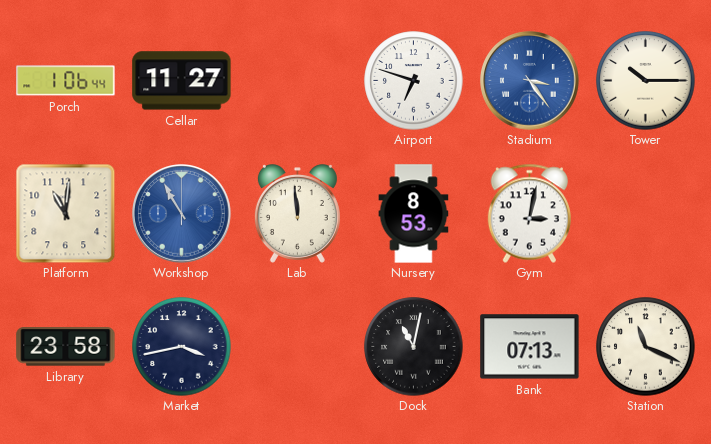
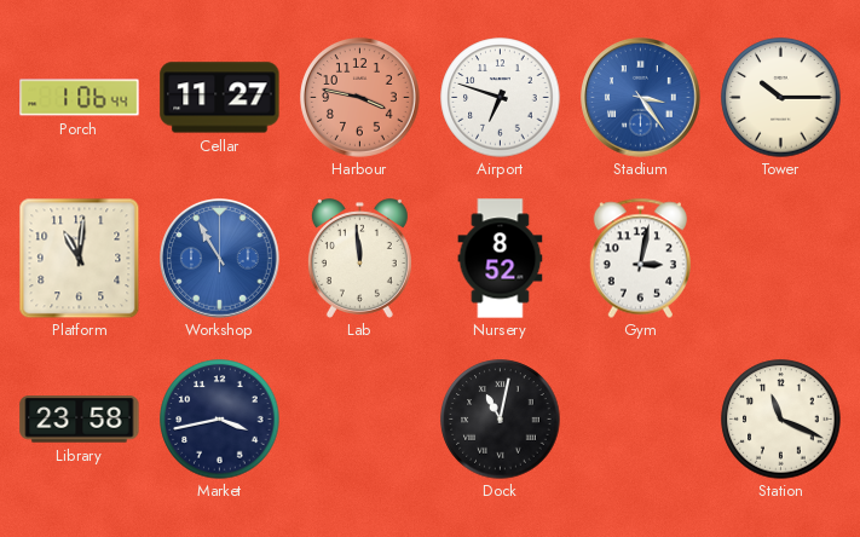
Harbour: none -> 3:47 (360, 98)
Nursery: 8:53 -> 8:52 (501, 259)
Bank: 07:13 -> none (530, 347)
